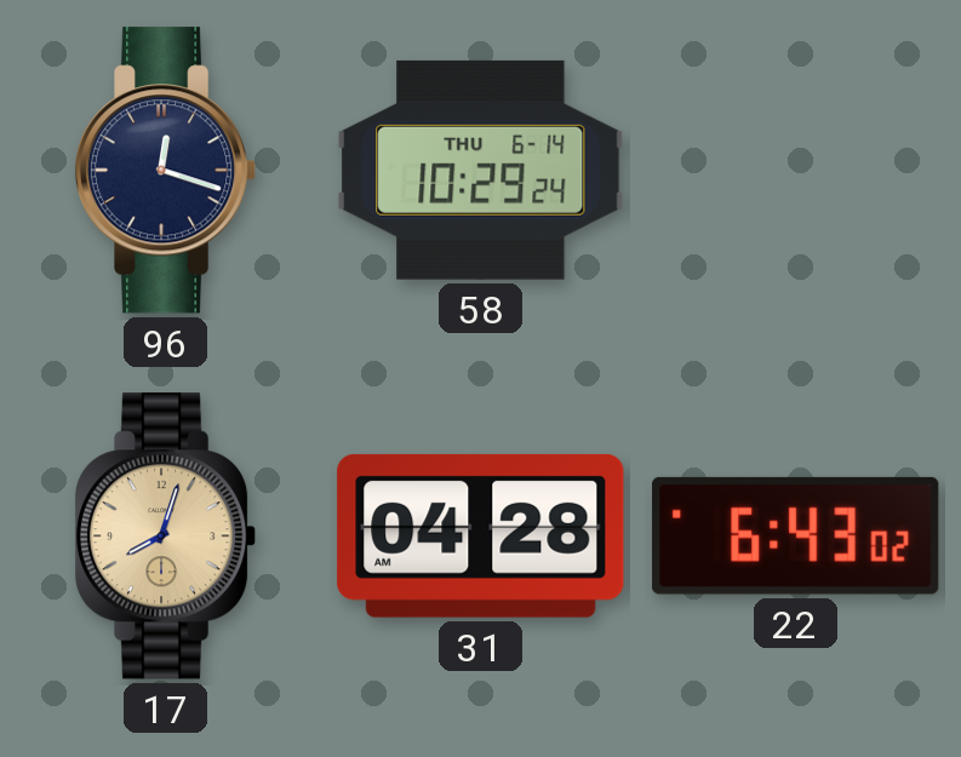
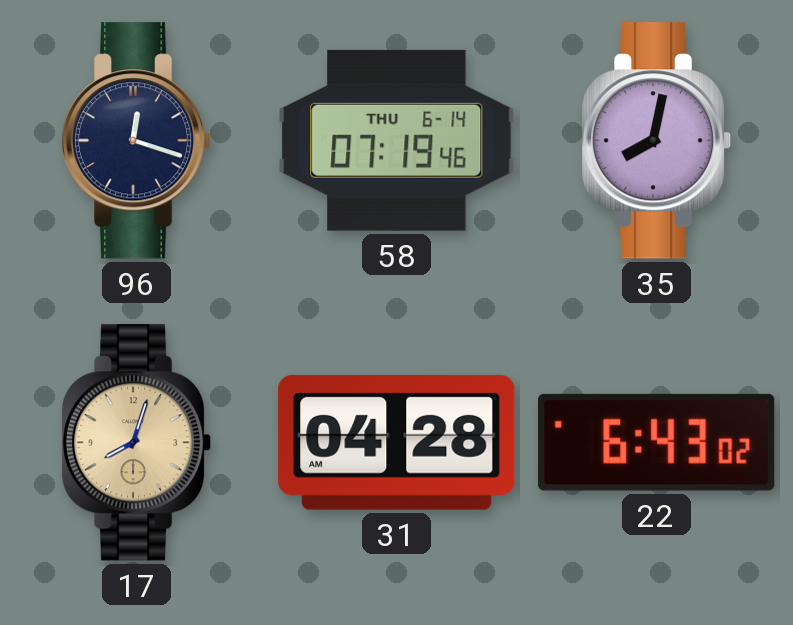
58: 10:29 -> 07:19 (397, 140)
35: none -> 8:02 (657, 141)
